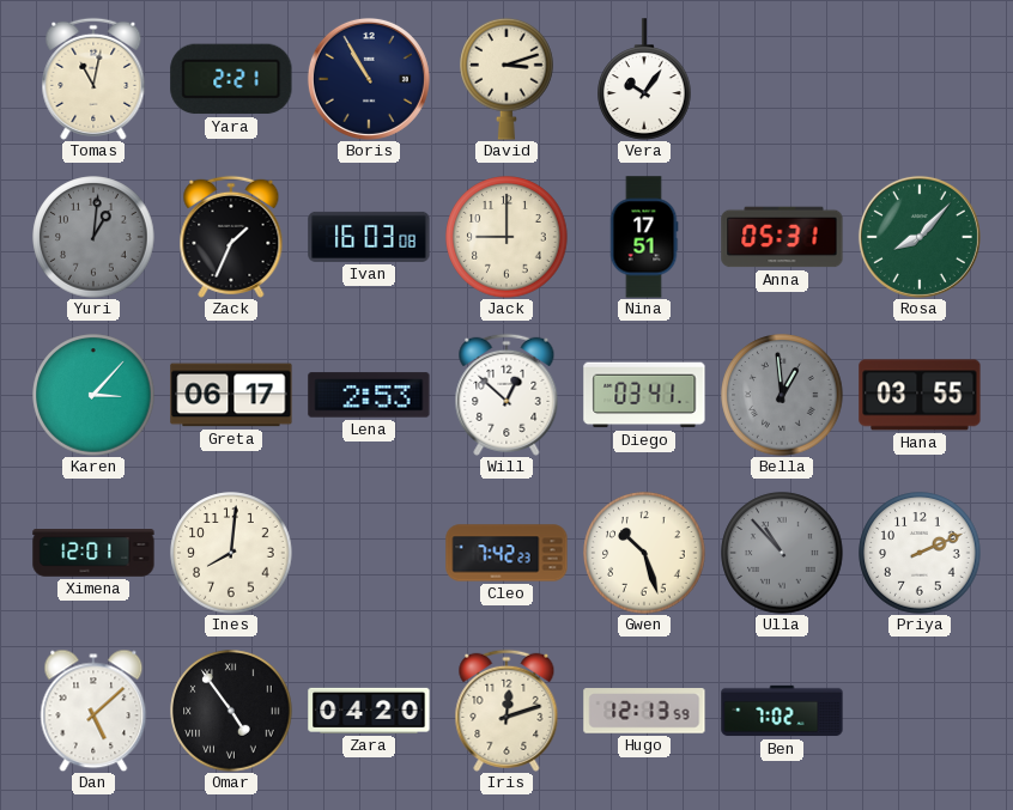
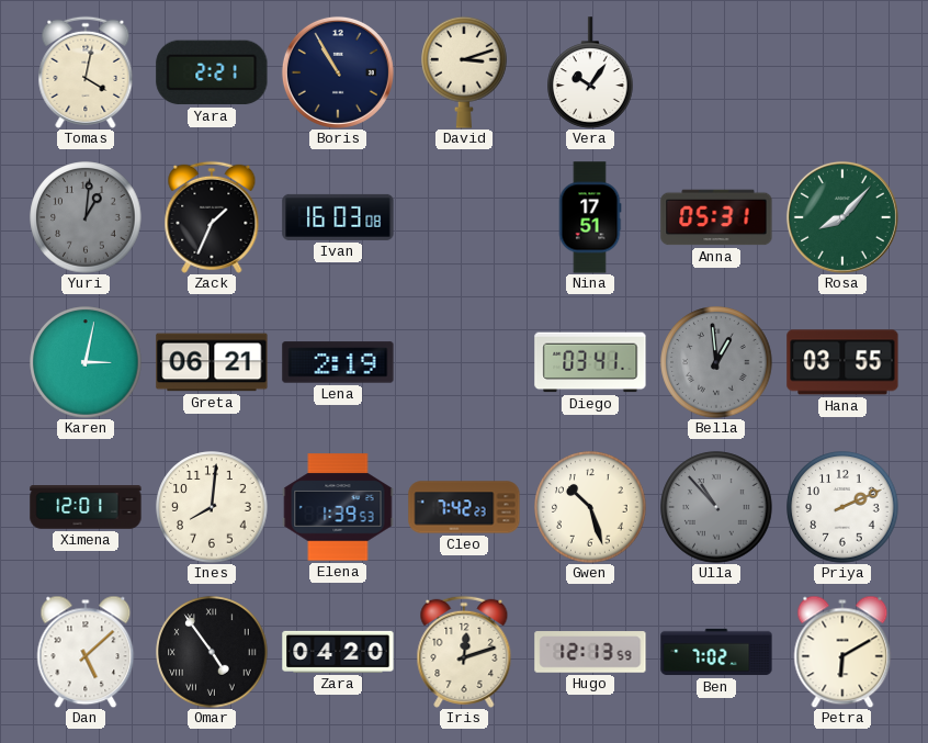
Tomas: 11:02 -> 4:02 (86, 72)
Jack: 9:00 -> none (506, 237)
Karen: 3:07 -> 3:02 (86, 362)
Greta: 06:17 -> 06:21 (212, 362)
Lena: 2:53 -> 2:19 (338, 362)
Will: 12:52 -> none (506, 395)
Elena: none -> 1:39 (338, 507)
Petra: none -> 6:10 (842, 652)
